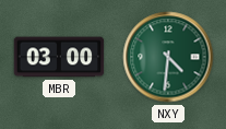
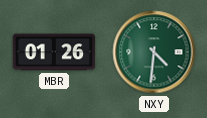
MBR: 03:00 -> 01:26 (54, 52)
